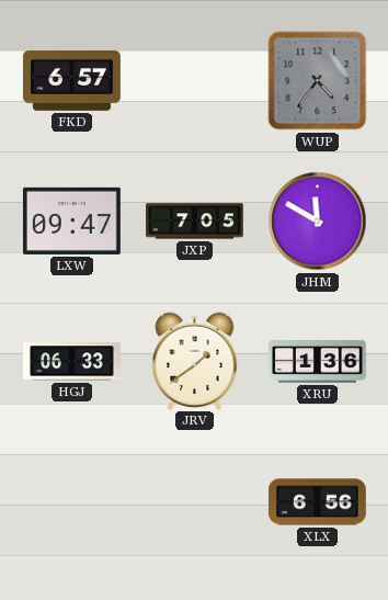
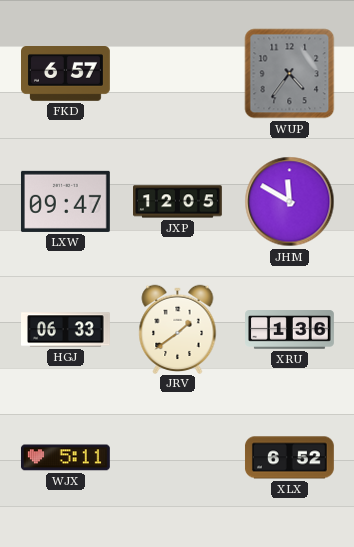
JXP: 7:05 -> 12:05 (178, 202)
WJX: none -> 5:11 (65, 458)
XLX: 6:56 -> 6:52 (289, 458)
